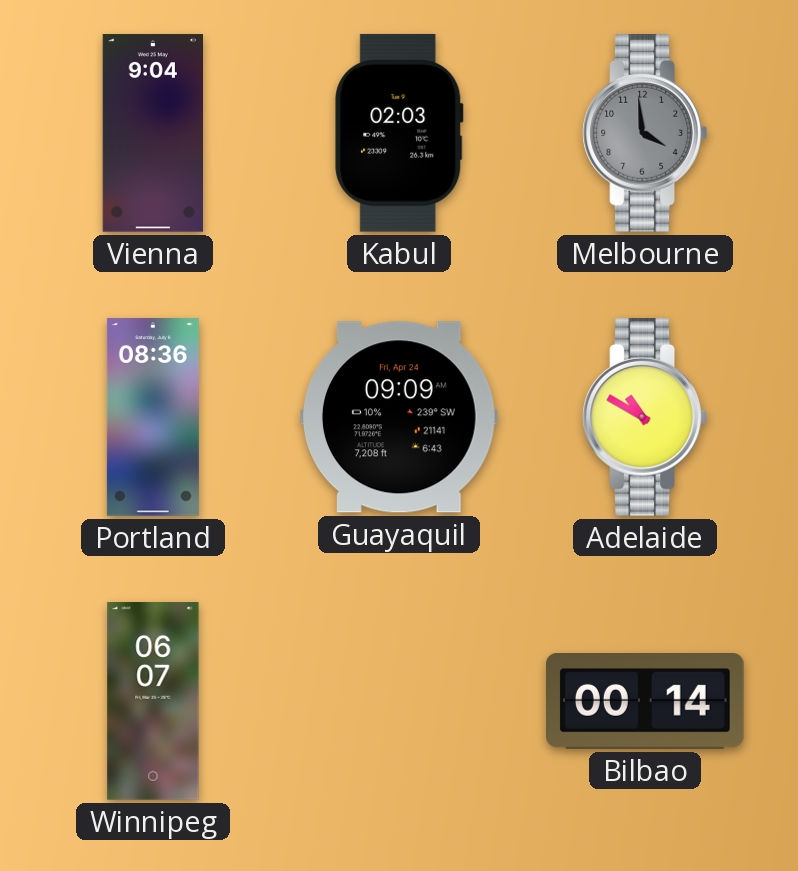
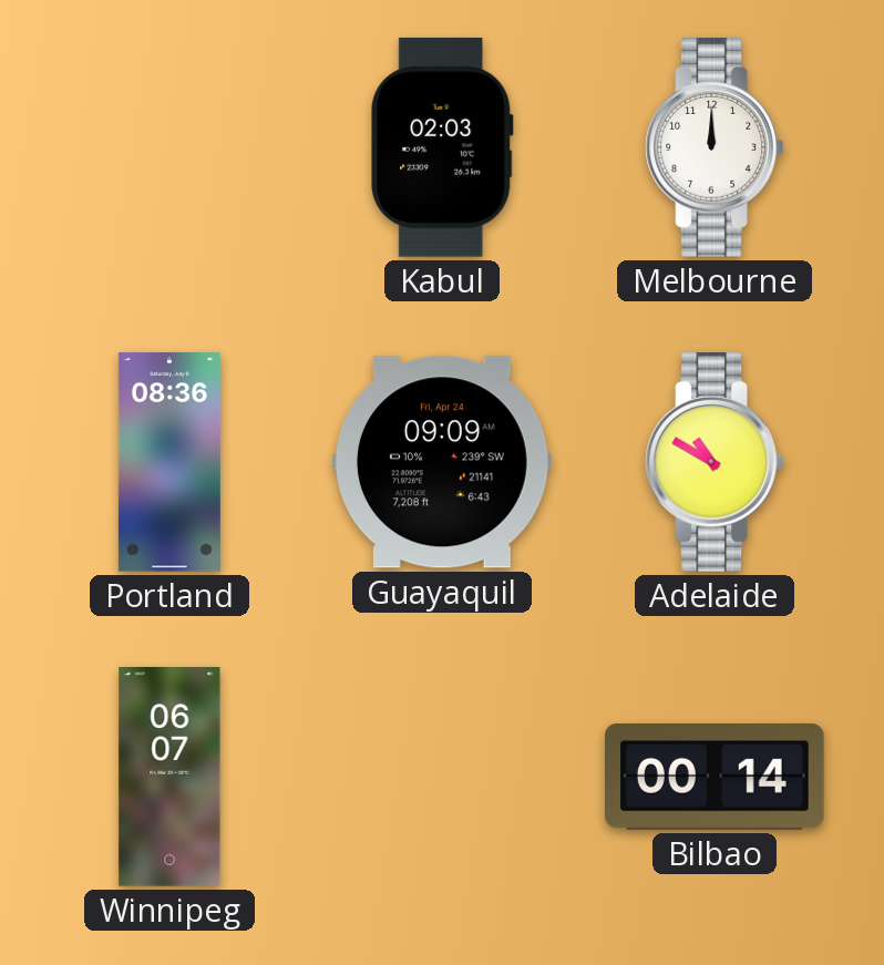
Vienna: 9:04 -> none (152, 133)
Melbourne: 3:59 -> 12:00 (715, 148)
Melbourne dial: grey -> white (715, 148)
